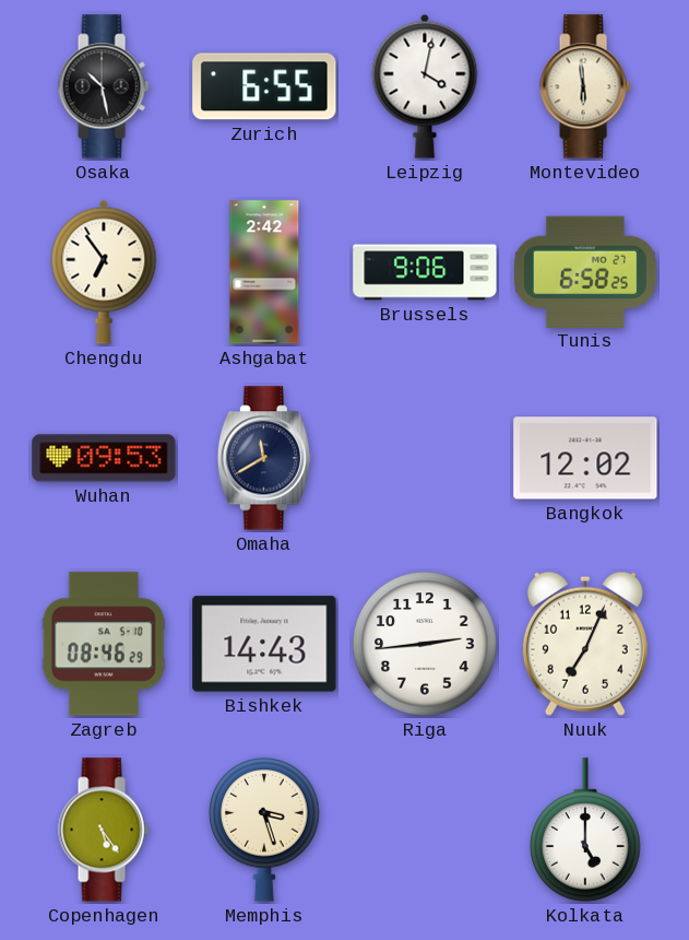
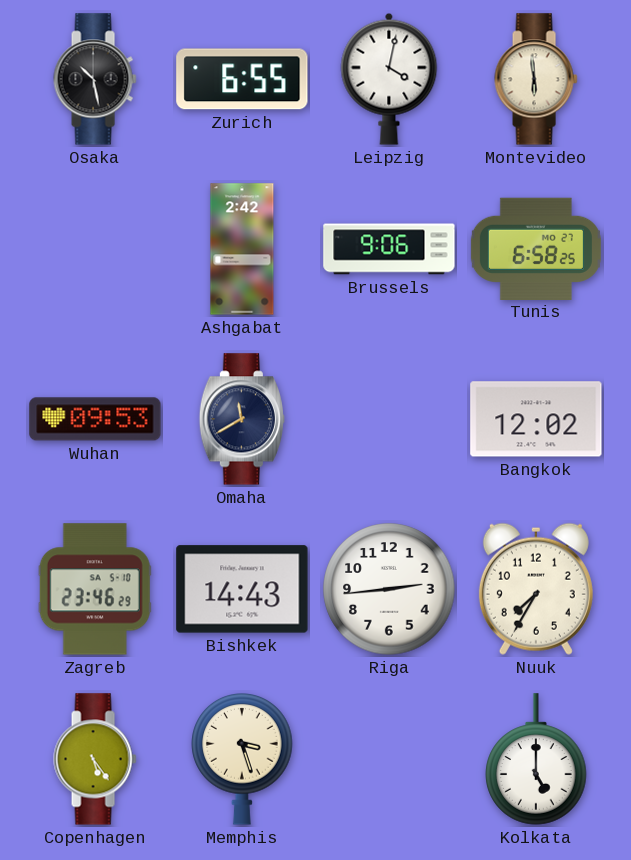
Chengdu: 6:54 -> none (104, 272)
Zagreb: 08:46 -> 23:46 (95, 589)
Nuuk: 7:04 -> 7:35 (536, 589)
